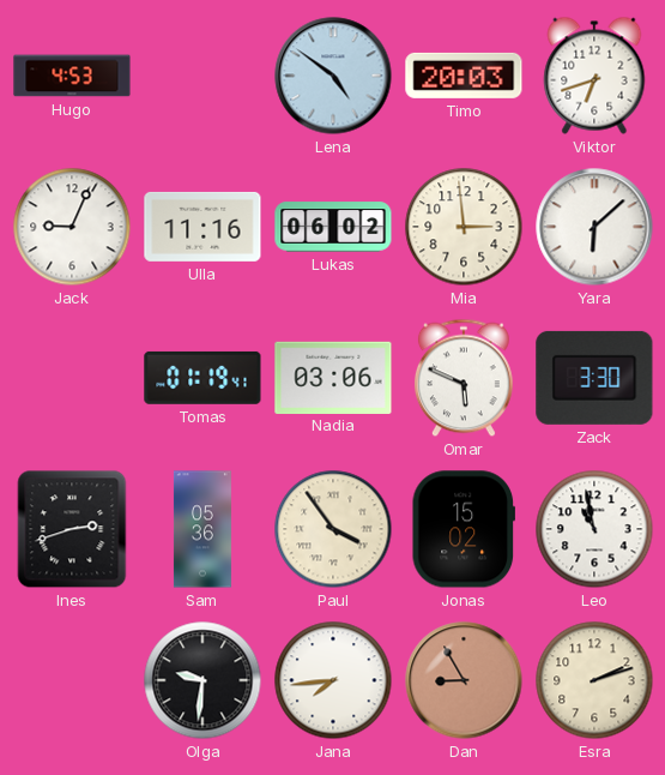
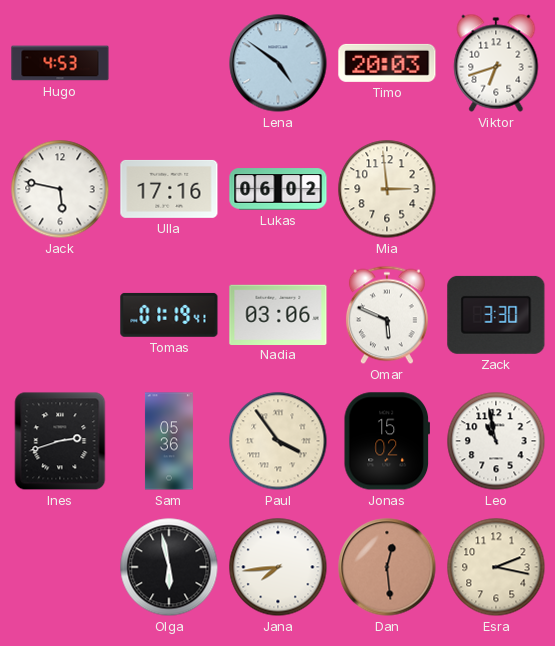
Jack: 9:04 -> 5:47 (60, 189)
Ulla: 11:16 -> 17:16 (169, 189)
Yara: 6:08 -> none (594, 227)
Olga: 9:31 -> 5:58 (169, 567)
Dan: 8:55 -> 12:29 (387, 567)
Esra: 2:12 -> 2:17 (496, 567)
